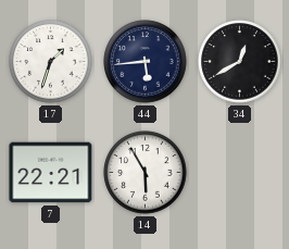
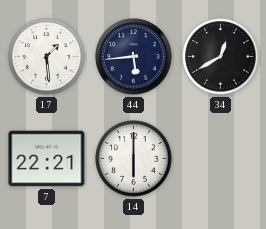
17: 1:33 -> 1:29 (47, 57)
14: 5:55 -> 6:00 (134, 159)
